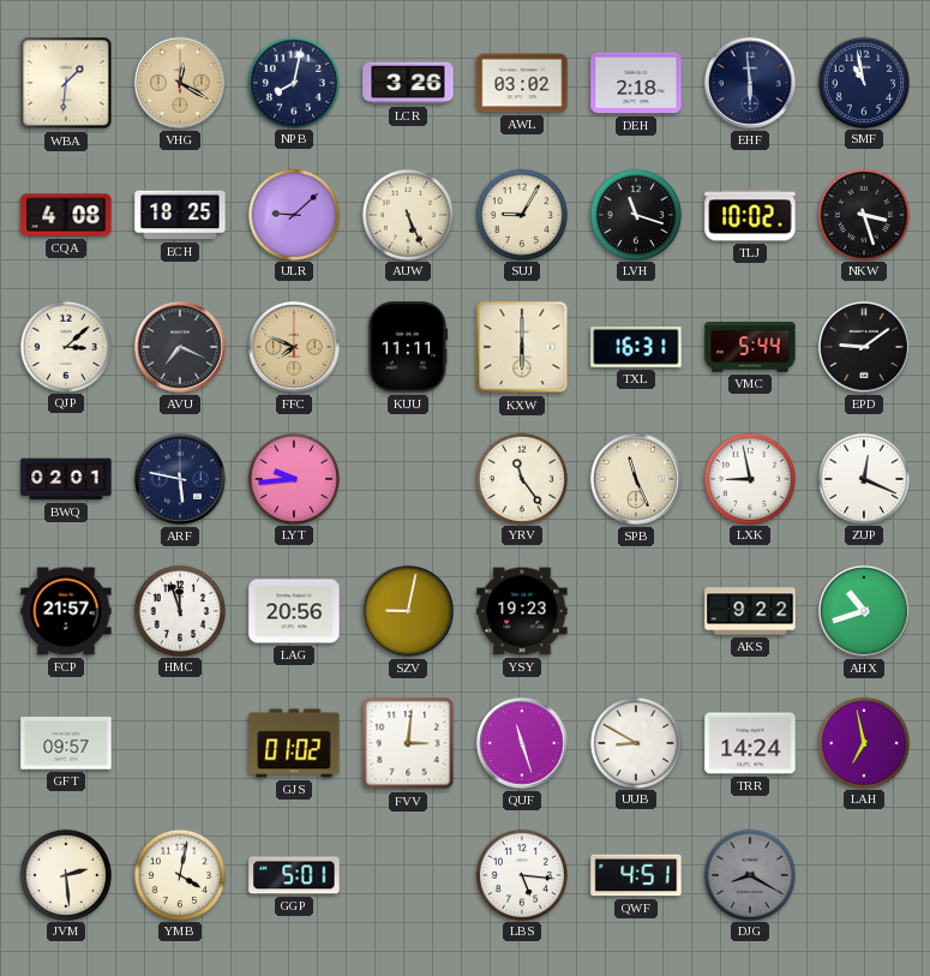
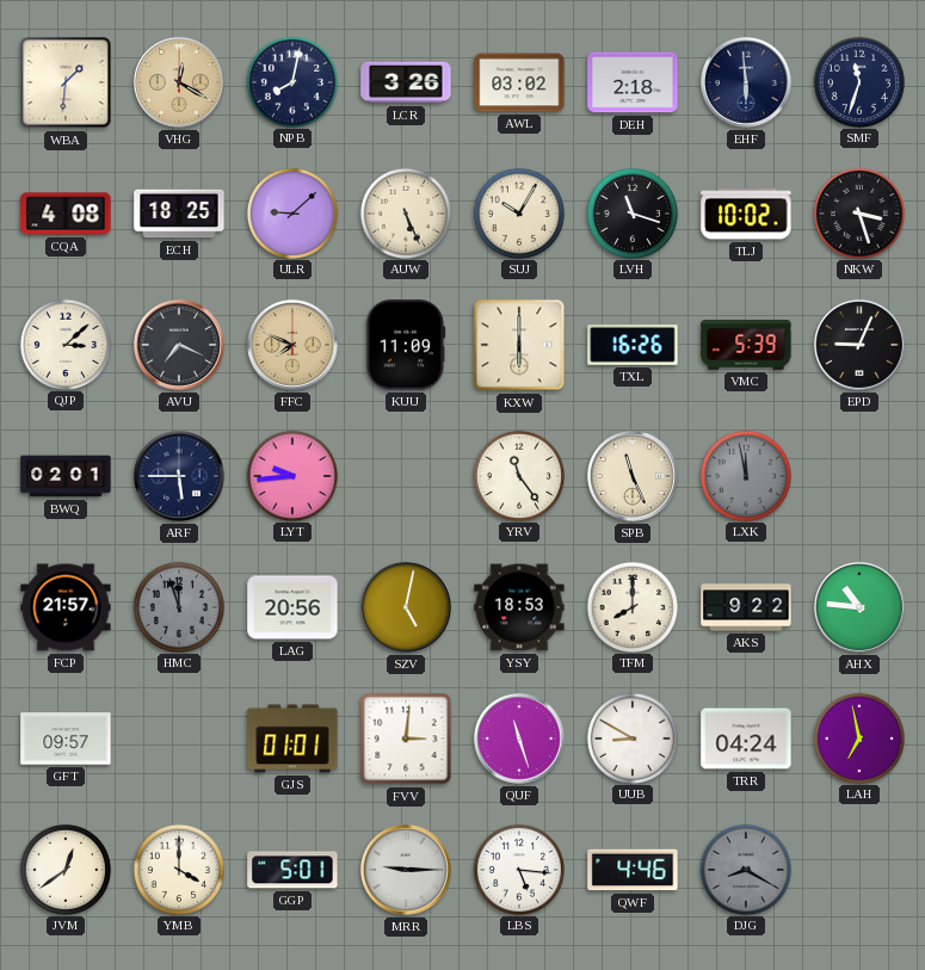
SMF: 10:58 -> 11:33 (858, 81)
SUJ: 9:05 -> 10:05 (518, 212)
KUU: 11:11 -> 11:09 (406, 345)
TXL: 16:31 -> 16:26 (633, 346)
VMC: 5:44 -> 5:39 (746, 345)
EPD: 9:09 -> 9:04 (859, 345)
ARF: 5:47 -> 5:45 (179, 476)
LXK: 8:58 -> 11:58 (745, 475)
LXK dial: white -> grey (745, 475)
ZUP: 12:19 -> none (863, 478)
HMC dial: white -> grey (178, 606)
SZV: 9:02 -> 5:02 (406, 607)
YSY: 19:23 -> 18:53 (519, 607)
TFM: none -> 8:00 (631, 606)
AHX: 10:42 -> 10:46 (859, 607)
GJS: 01:02 -> 01:01 (292, 739)
TRR: 14:24 -> 04:24 (746, 739)
JVM: 2:29 -> 12:39 (64, 869)
YMB: 4:02 -> 4:00 (178, 869)
MRR: none -> 9:15 (406, 870)
QWF: 4:51 -> 4:46 (633, 870)
